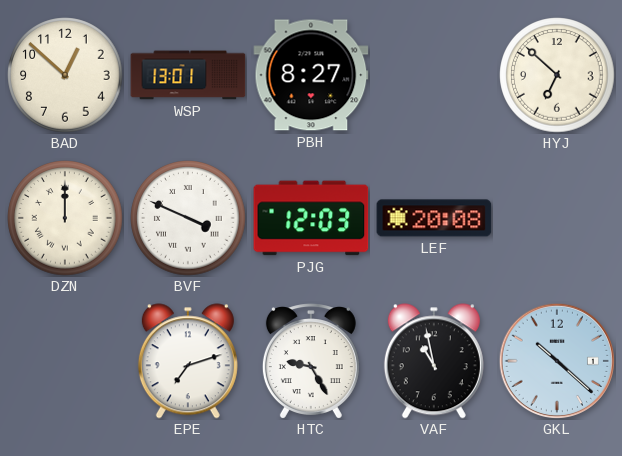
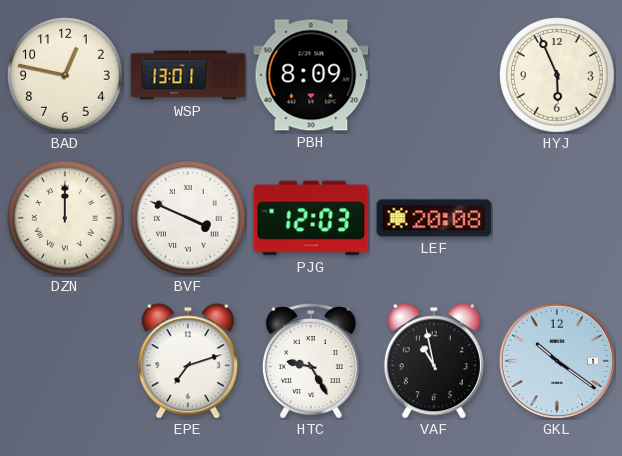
BAD: 12:52 -> 12:47 (65, 75)
PBH: 8:27 -> 8:09 (311, 75)
HYJ: 6:52 -> 5:56 (557, 75)
GKL: 10:22 -> 10:21 (556, 360)
